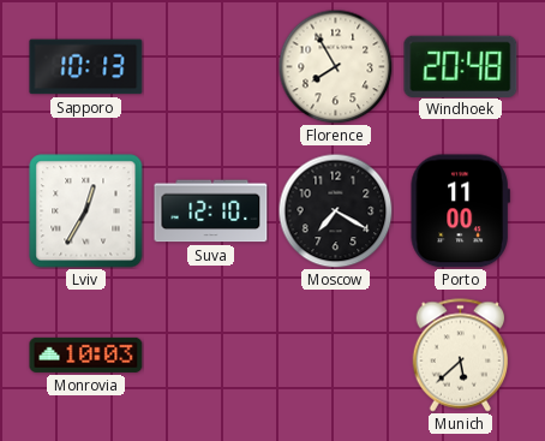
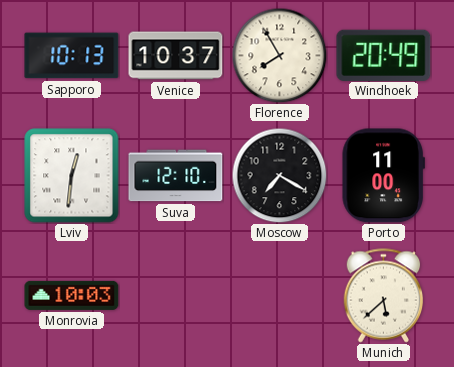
Venice: none -> 10:37 (176, 56)
Windhoek: 20:48 -> 20:49 (384, 55)
Lviv: 12:35 -> 12:31 (72, 176)
